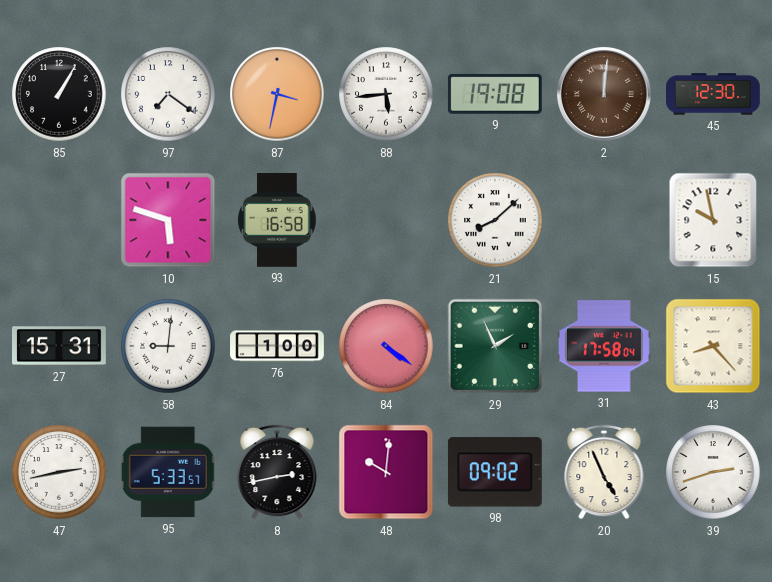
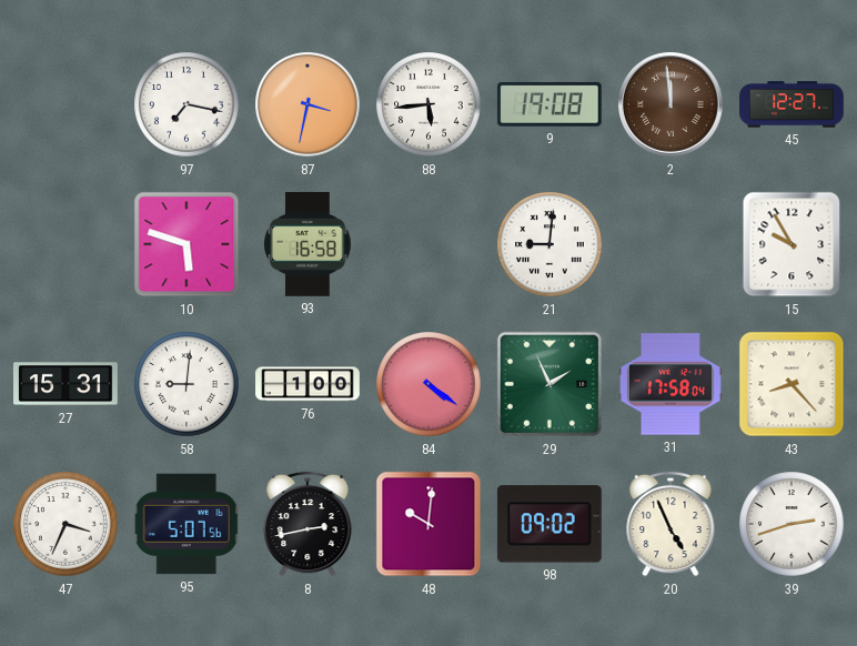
85: 1:05 -> none (59, 94)
97: 7:21 -> 7:17 (186, 104)
2: 12:01 -> 11:59 (671, 104)
45: 12:30 -> 12:27 (793, 104)
21: 8:08 -> 9:01 (550, 244)
15: 9:58 -> 9:55 (792, 244)
47: 2:43 -> 3:34 (65, 524)
95: 5:33 -> 5:07 (186, 524)
